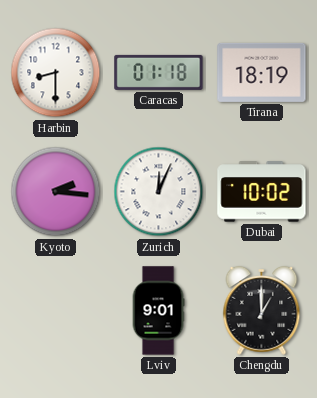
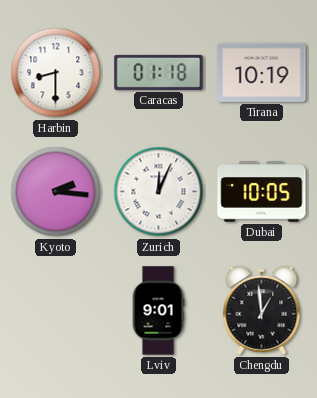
Tirana: 18:19 -> 10:19 (262, 72)
Dubai: 10:02 -> 10:05 (262, 192)
Chengdu: 1:00 -> 12:59 (262, 310)
